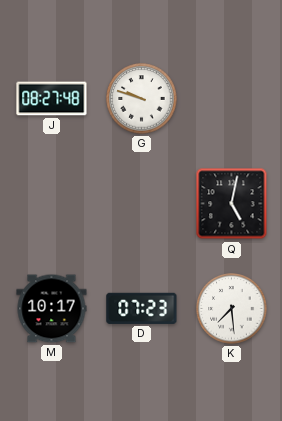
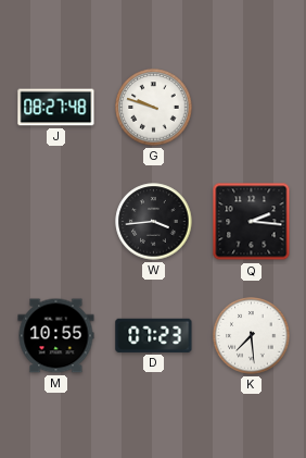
W: none -> 3:44 (154, 222)
Q: 5:02 -> 2:16 (252, 222)
M: 10:17 -> 10:55 (56, 336)
